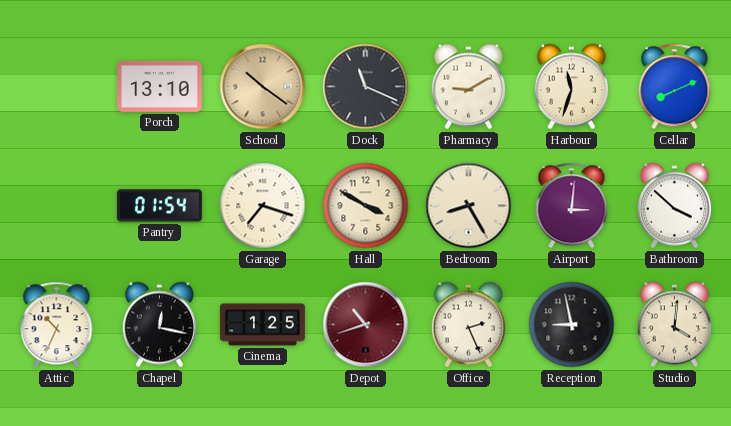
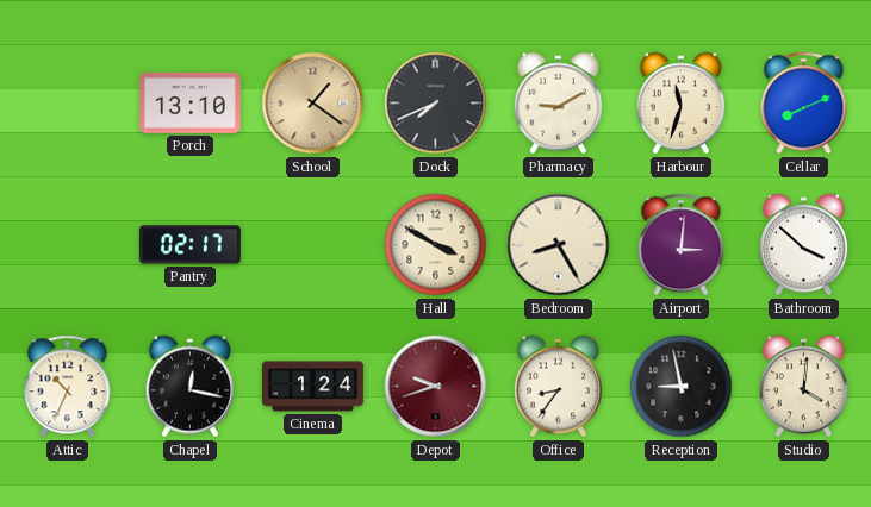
School: 10:21 -> 1:21 (313, 104)
Dock: 11:19 -> 7:41 (436, 104)
Pantry: 01:54 -> 02:17 (189, 245)
Garage: 7:18 -> none (263, 206)
Cinema: 1:25 -> 1:24 (312, 387)
Depot: 10:42 -> 9:42 (436, 387)
Office: 2:26 -> 8:36 (558, 387)
